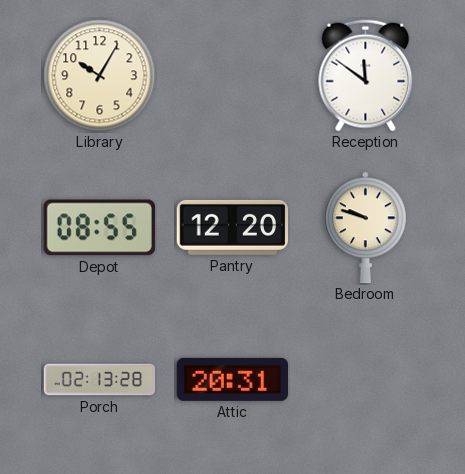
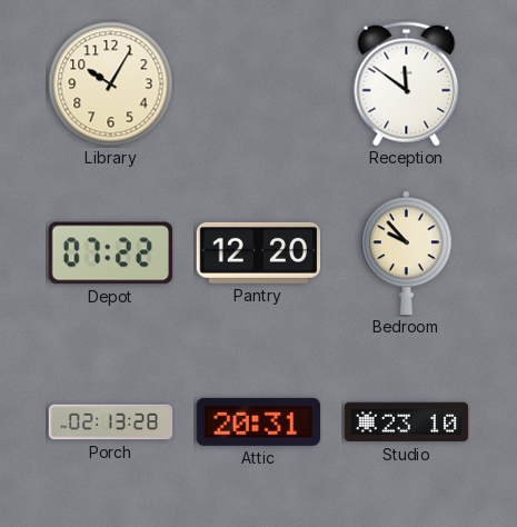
Depot: 08:55 -> 07:22 (110, 253)
Bedroom: 9:48 -> 9:53 (407, 253)
Studio: none -> 23:10 (407, 422)
